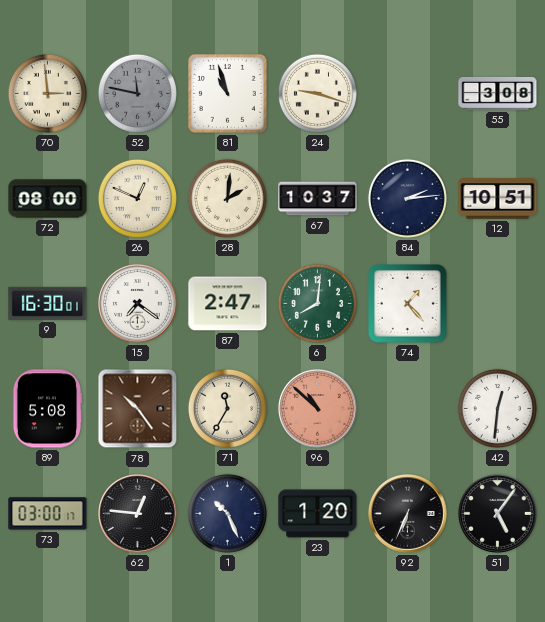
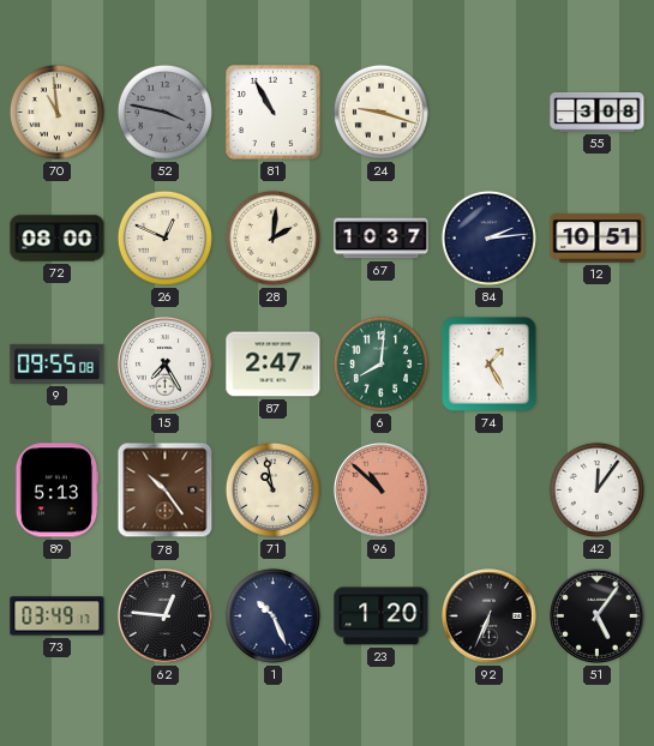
70: 2:59 -> 10:59 (56, 112)
52: 11:47 -> 3:47 (164, 112)
81: 10:57 -> 10:55 (272, 112)
9: 16:30 -> 09:55 (58, 363)
15: 7:21 -> 7:25 (166, 365)
74: 1:23 -> 1:25 (490, 365)
89: 5:08 -> 5:13 (56, 491)
71: 11:35 -> 10:58 (272, 489)
42: 12:31 -> 12:06 (596, 489)
73: 03:00 -> 03:49 (58, 616)
